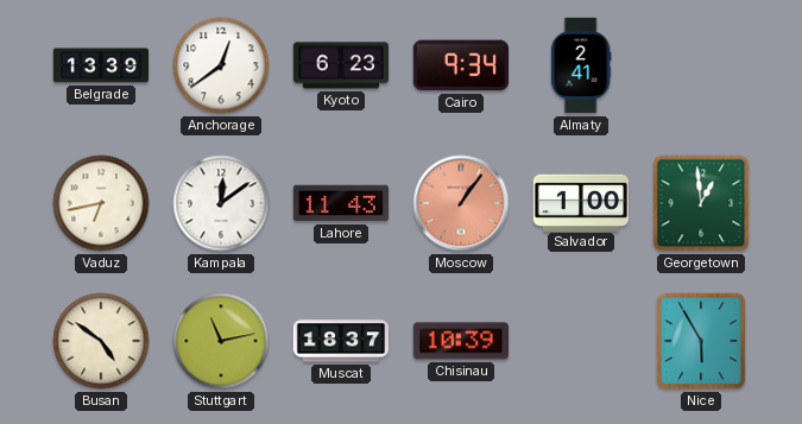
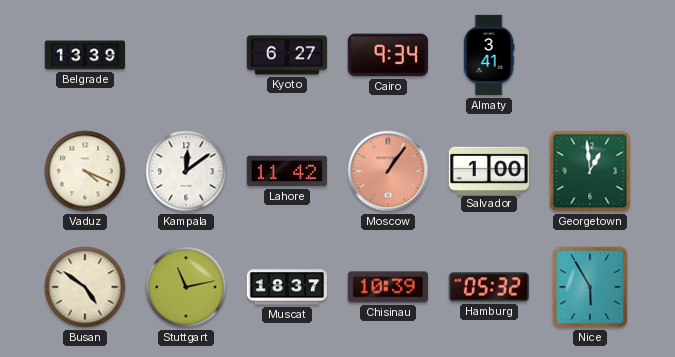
Anchorage: 12:39 -> none (221, 65)
Kyoto: 6:23 -> 6:27 (287, 55)
Almaty: 2:41 -> 3:41 (489, 55)
Vaduz: 6:43 -> 4:19 (85, 171)
Lahore: 11:43 -> 11:42 (286, 171)
Hamburg: none -> 05:32 (488, 287)
